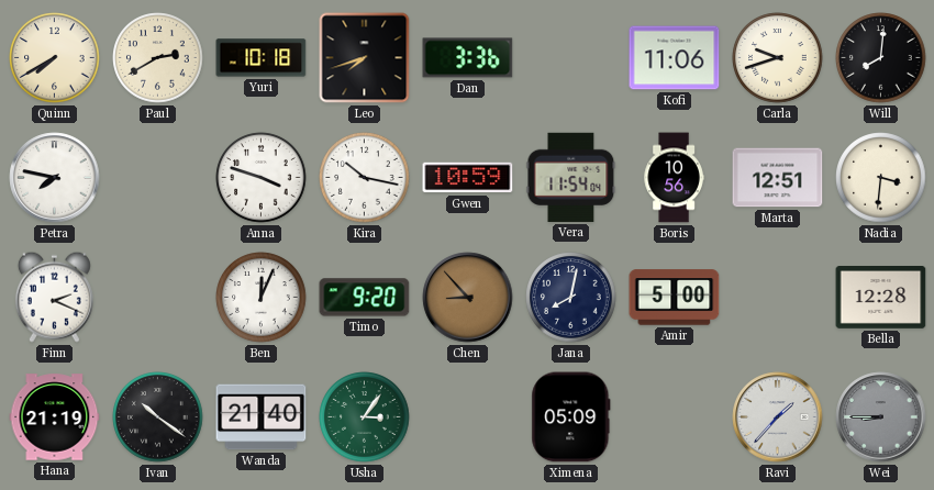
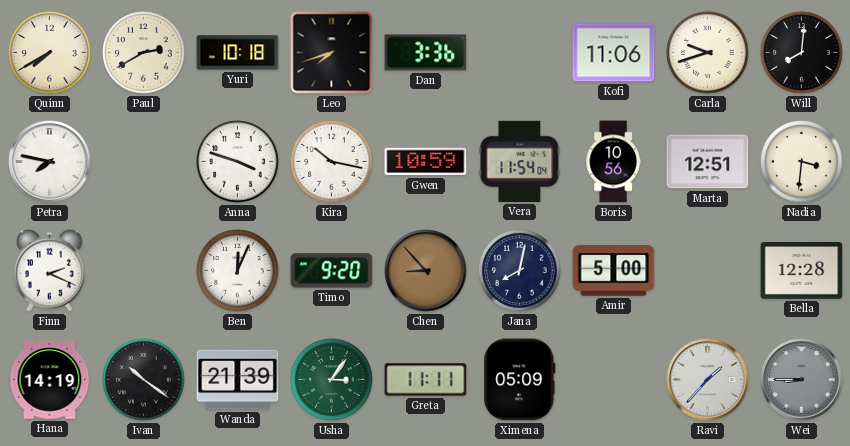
Hana: 21:19 -> 14:19 (50, 380)
Wanda: 21:40 -> 21:39 (238, 380)
Greta: none -> 11:11 (426, 380)
